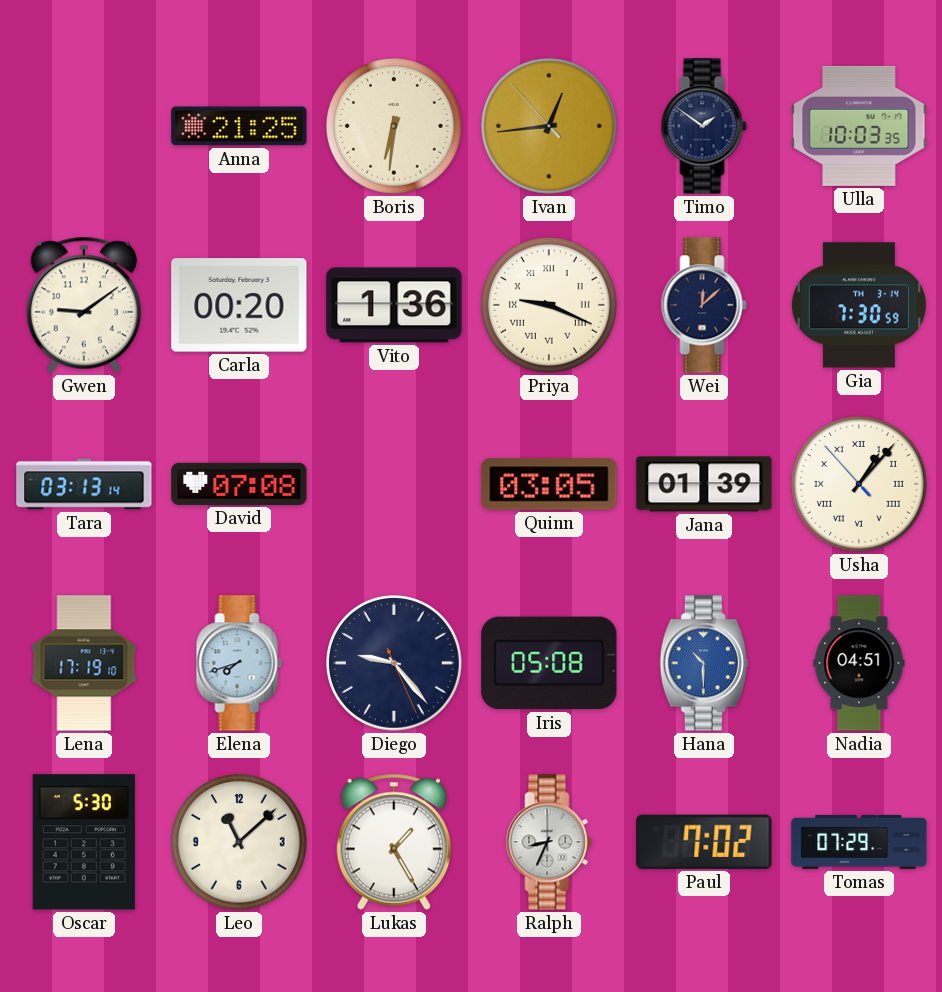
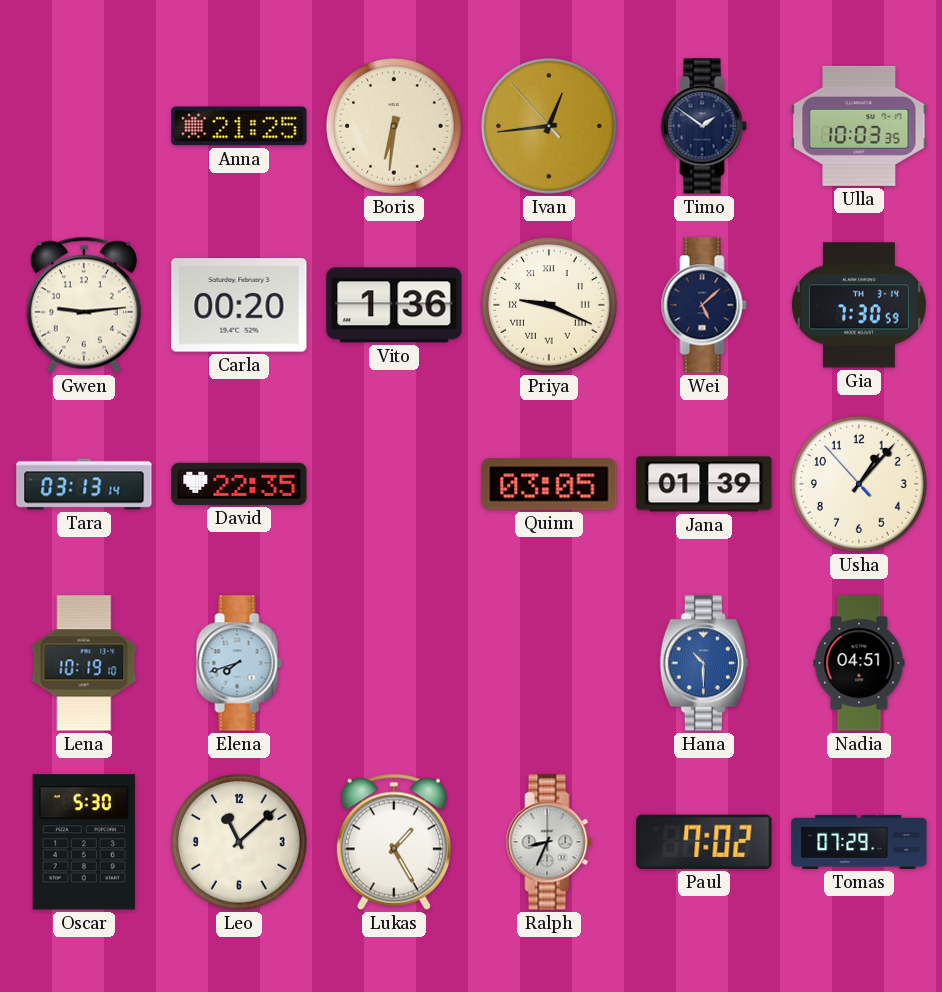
Gwen: 9:09 -> 9:14 (84, 305)
Wei: 12:08 -> 5:08 (704, 305)
David: 07:08 -> 22:35 (239, 484)
Usha numerals: Roman -> Arabic (860, 485)
Lena: 17:19 -> 10:19 (84, 663)
Diego: 9:23 -> none (395, 664)
Iris: 05:08 -> none (549, 663)
